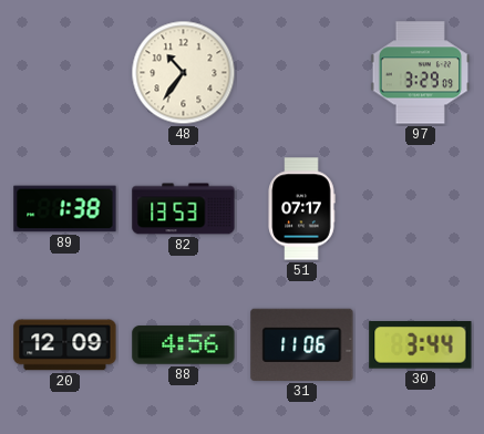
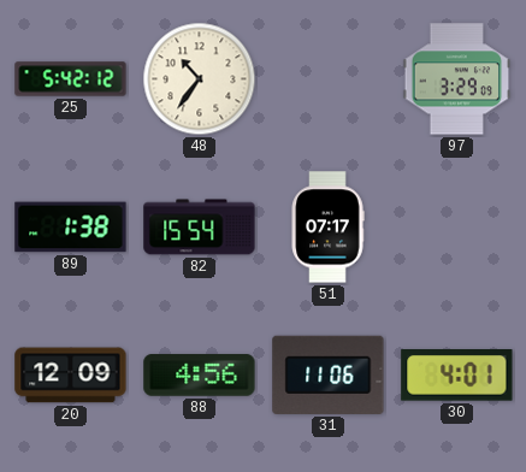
25: none -> 5:42 (71, 79)
82: 13:53 -> 15:54 (200, 228)
30: 3:44 -> 4:01 (457, 376)
